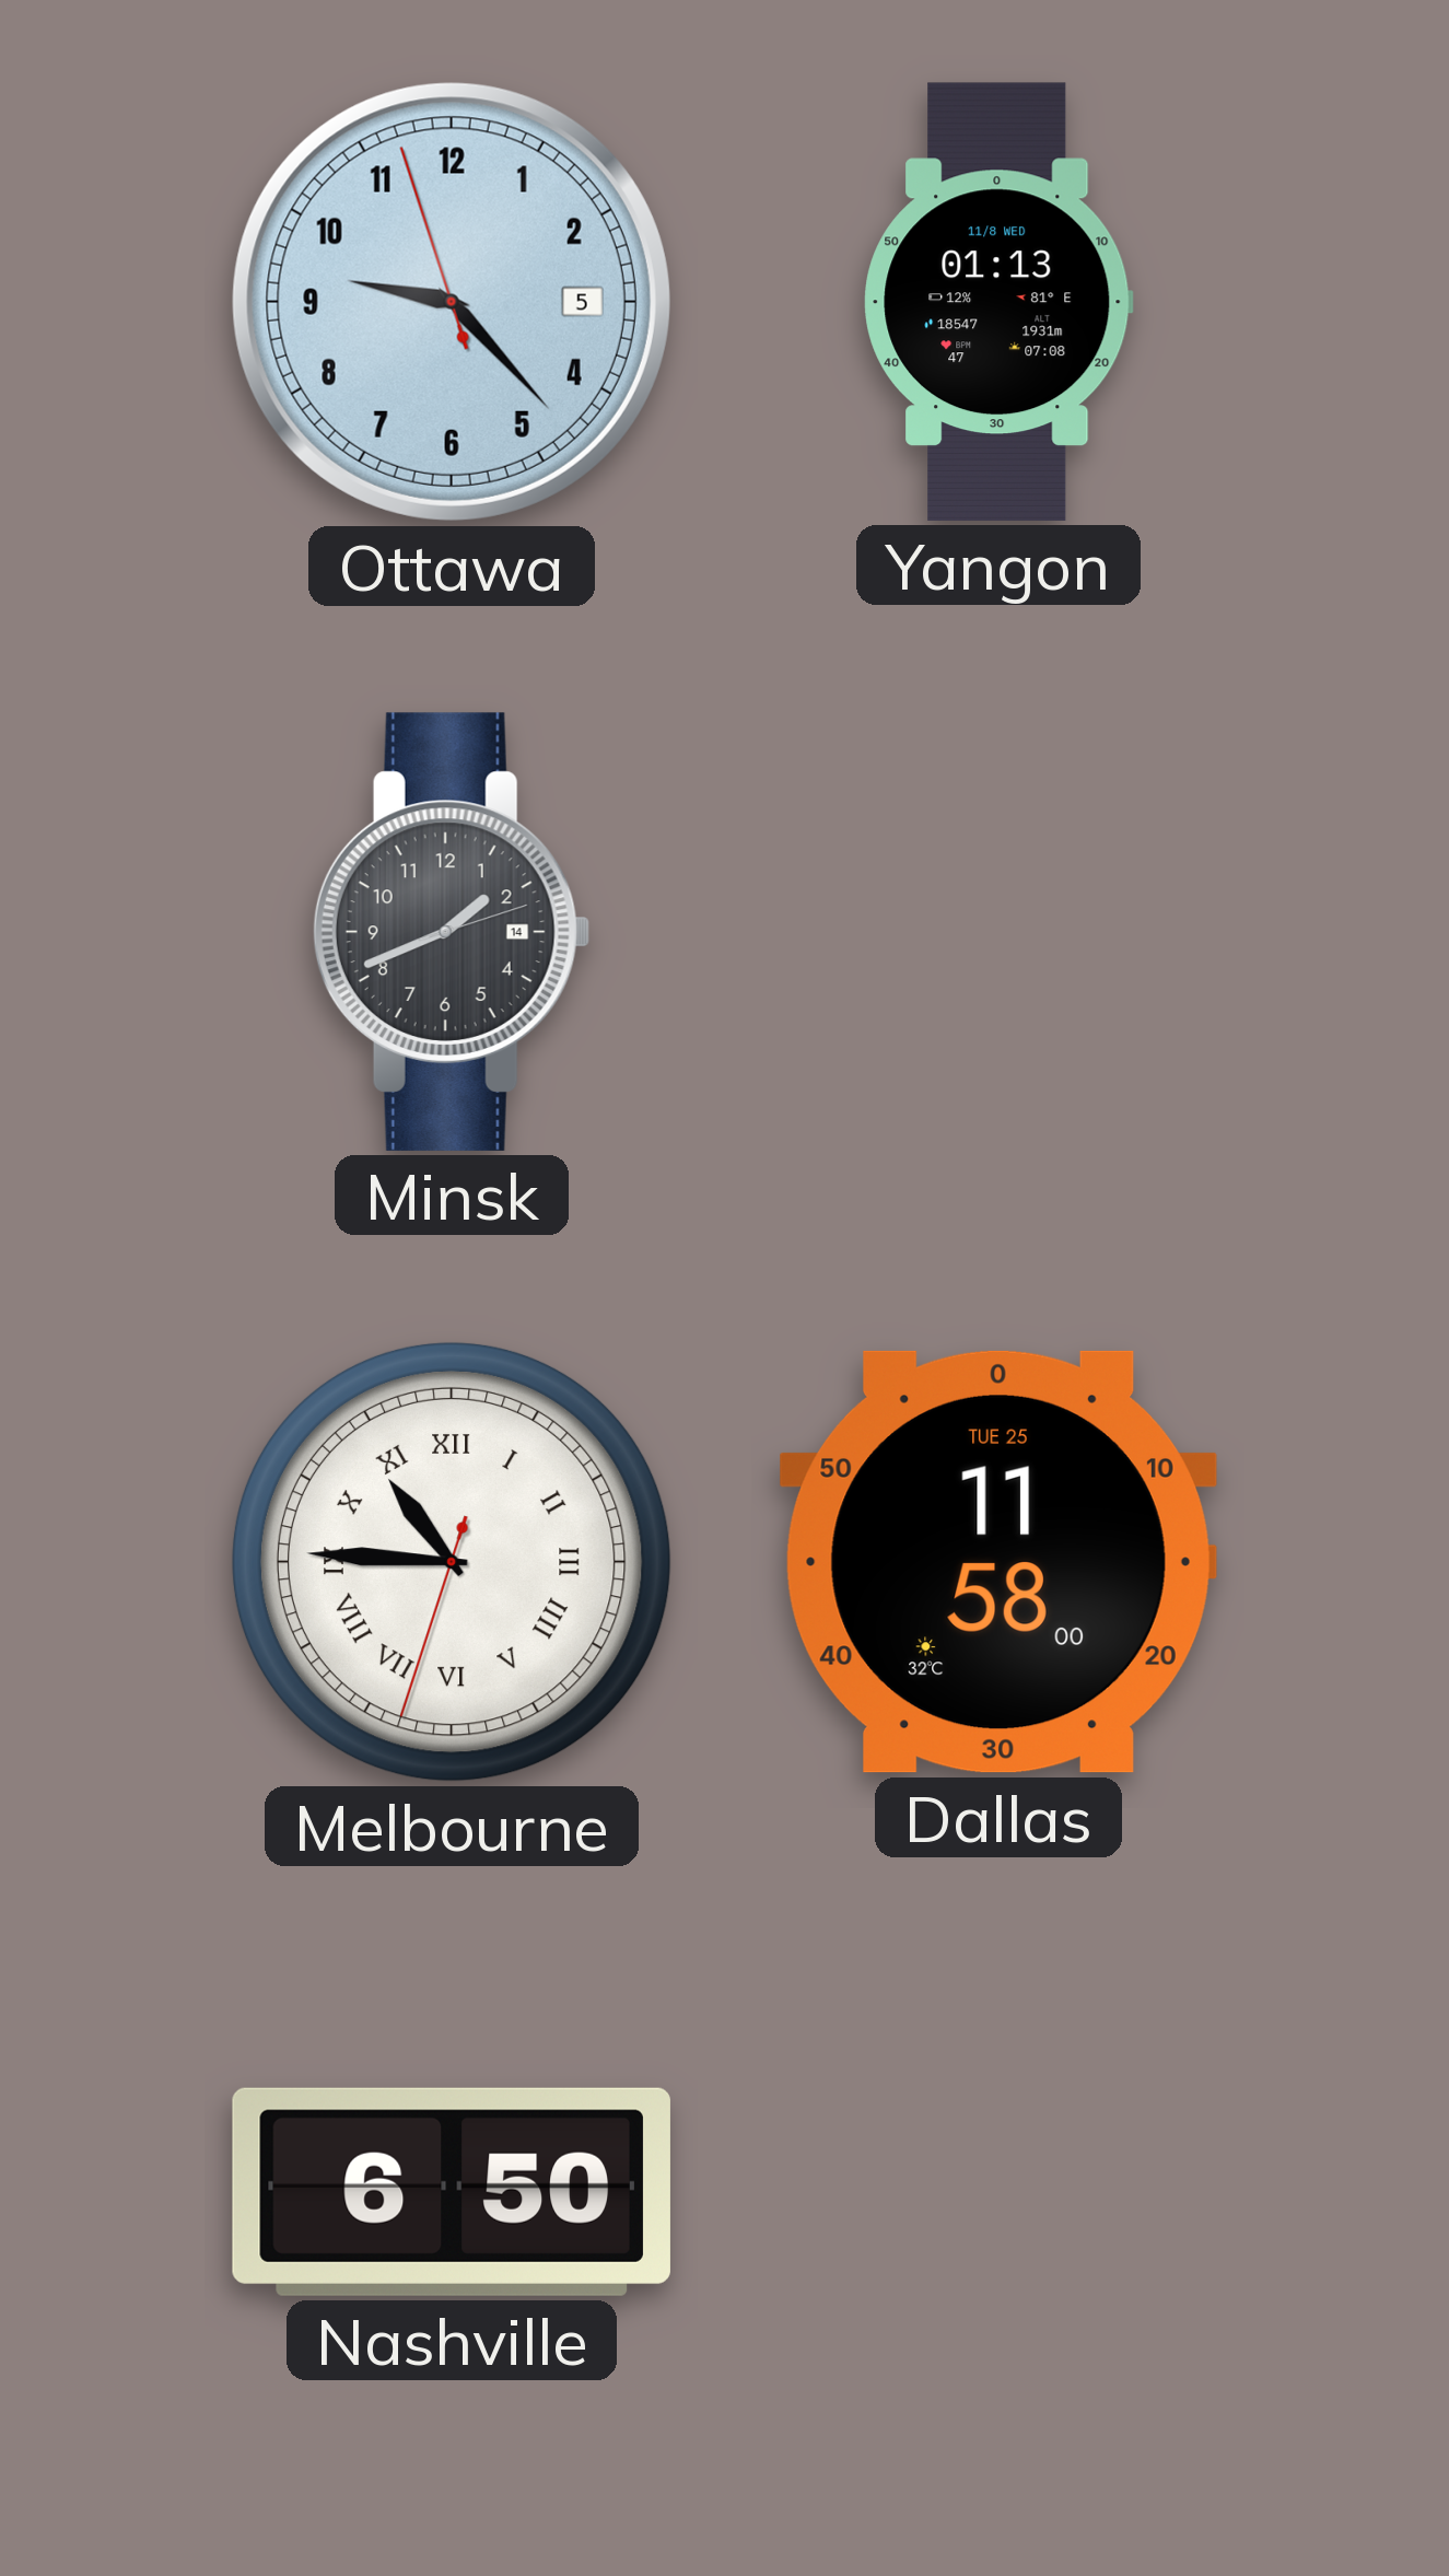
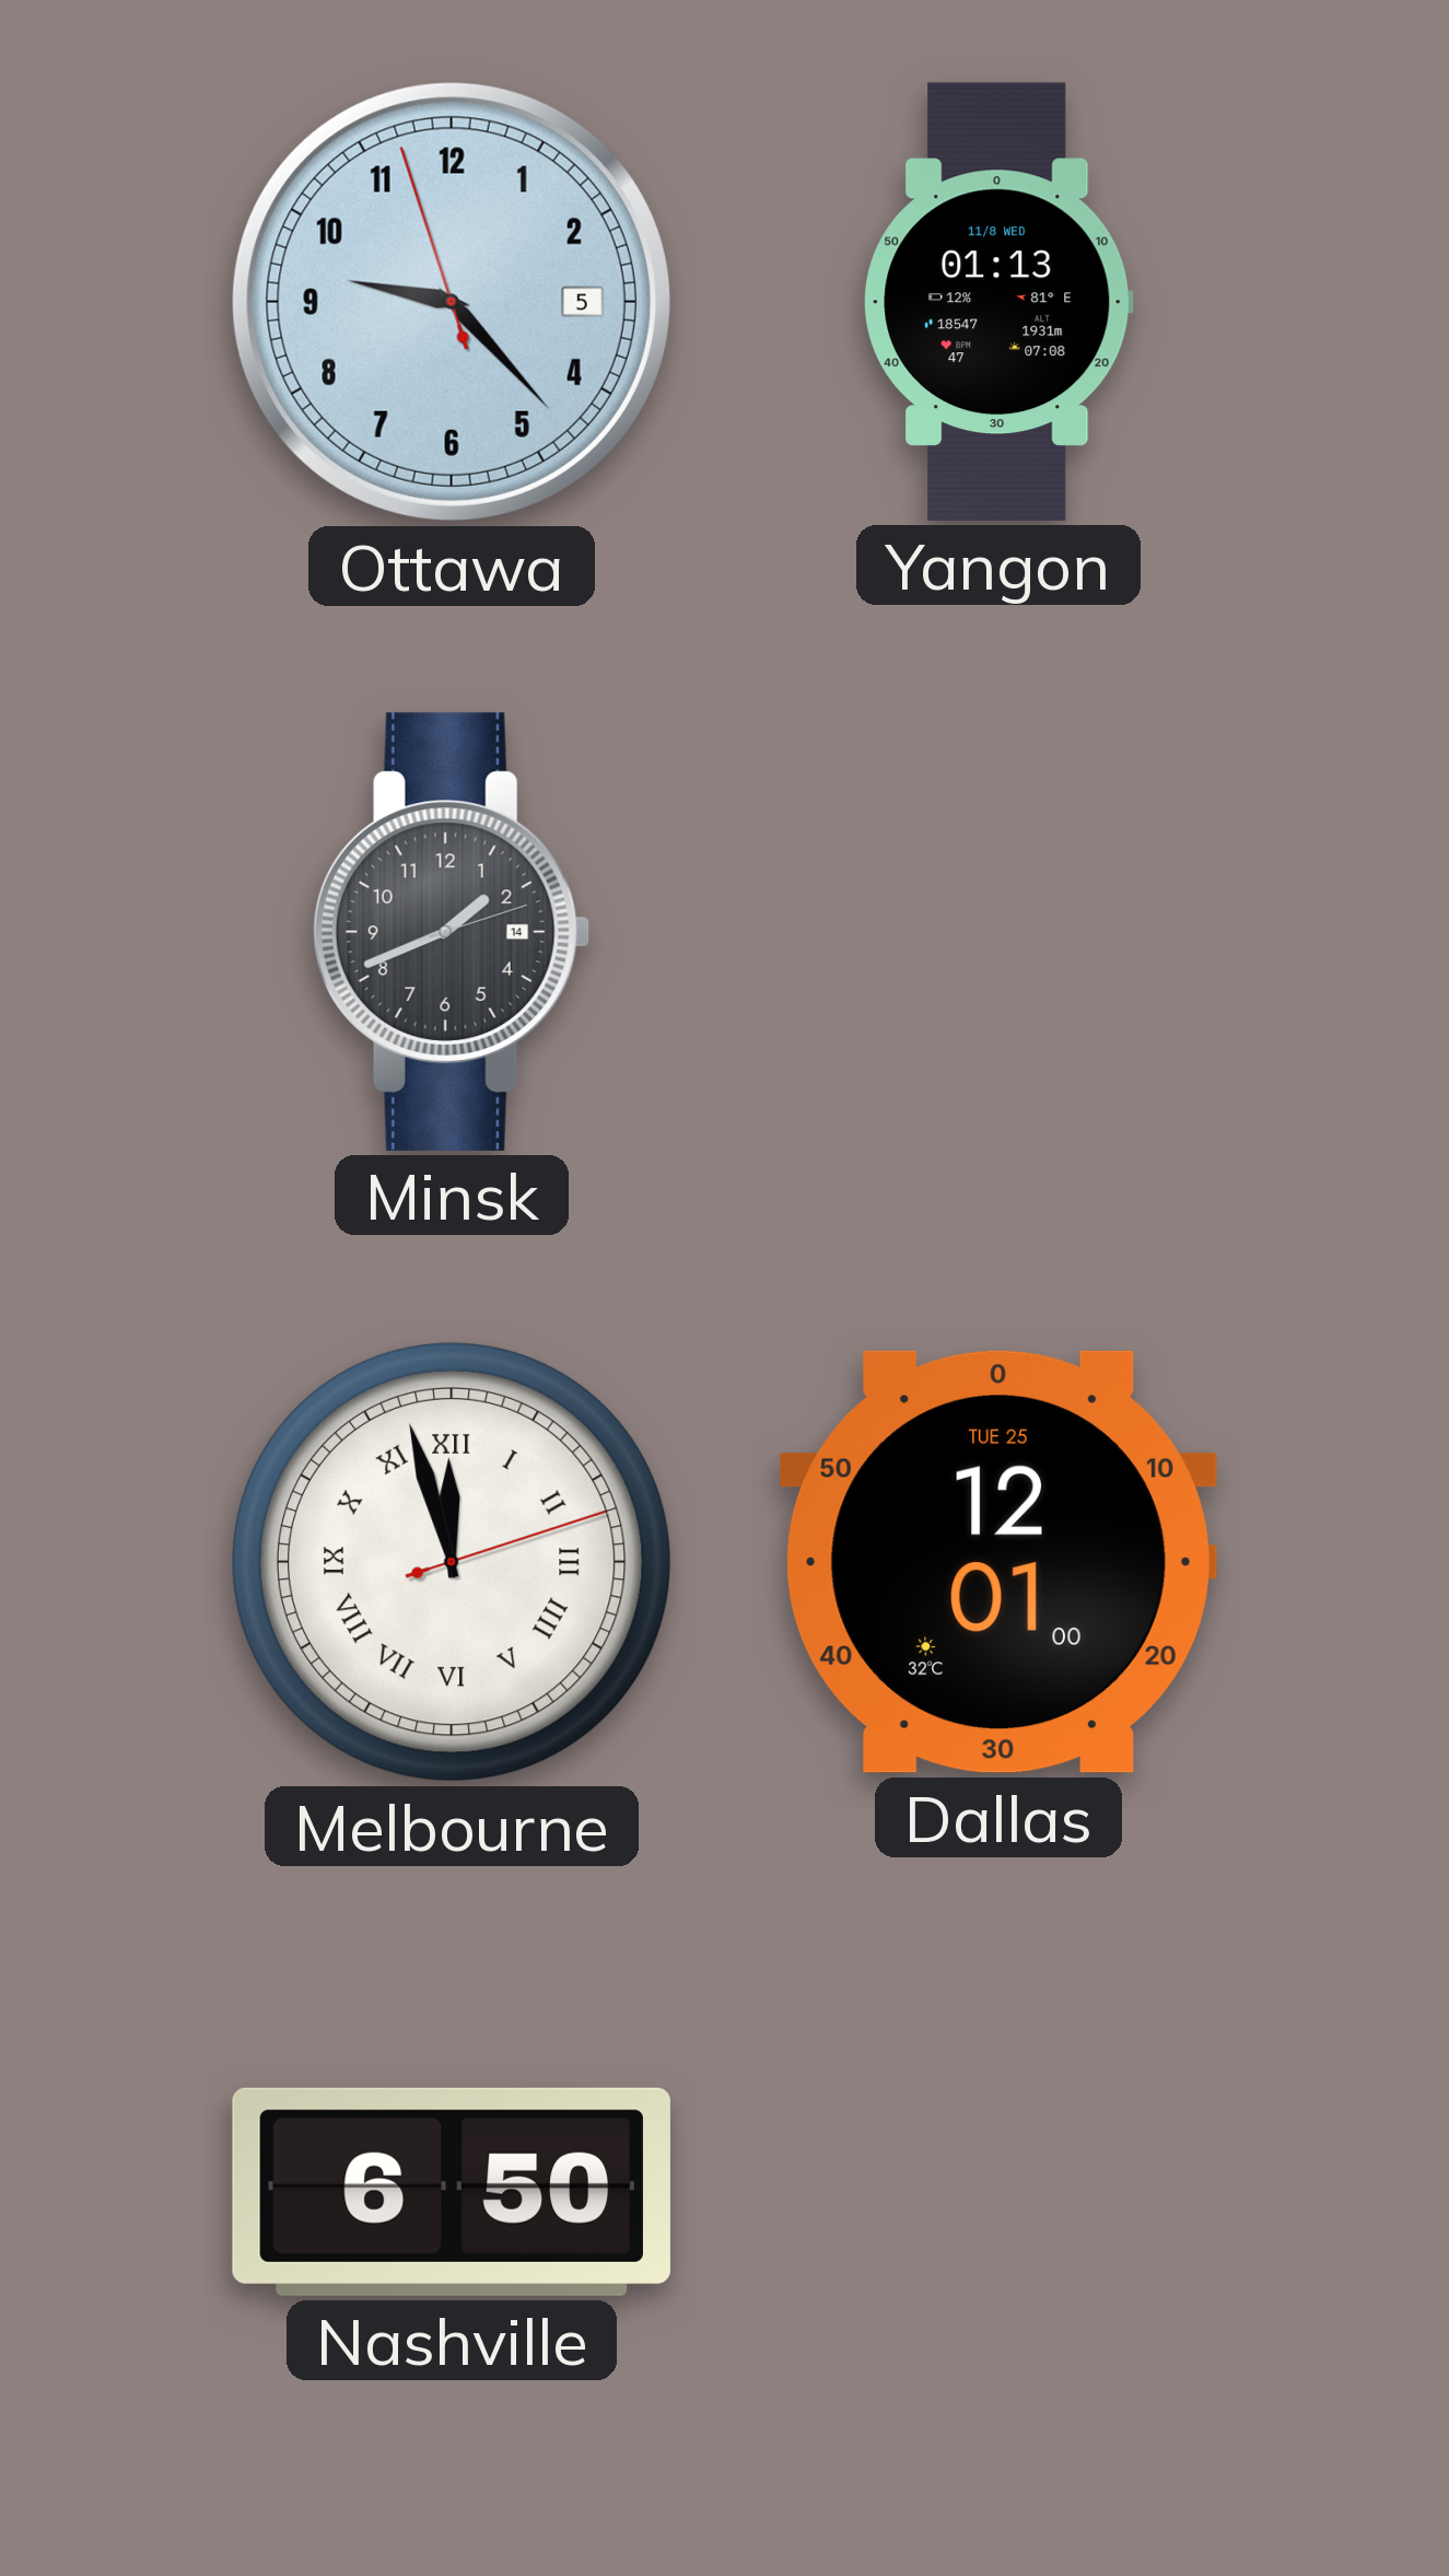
Melbourne: 10:45 -> 11:57 (452, 1562)
Dallas: 11:58 -> 12:01 (998, 1562)
